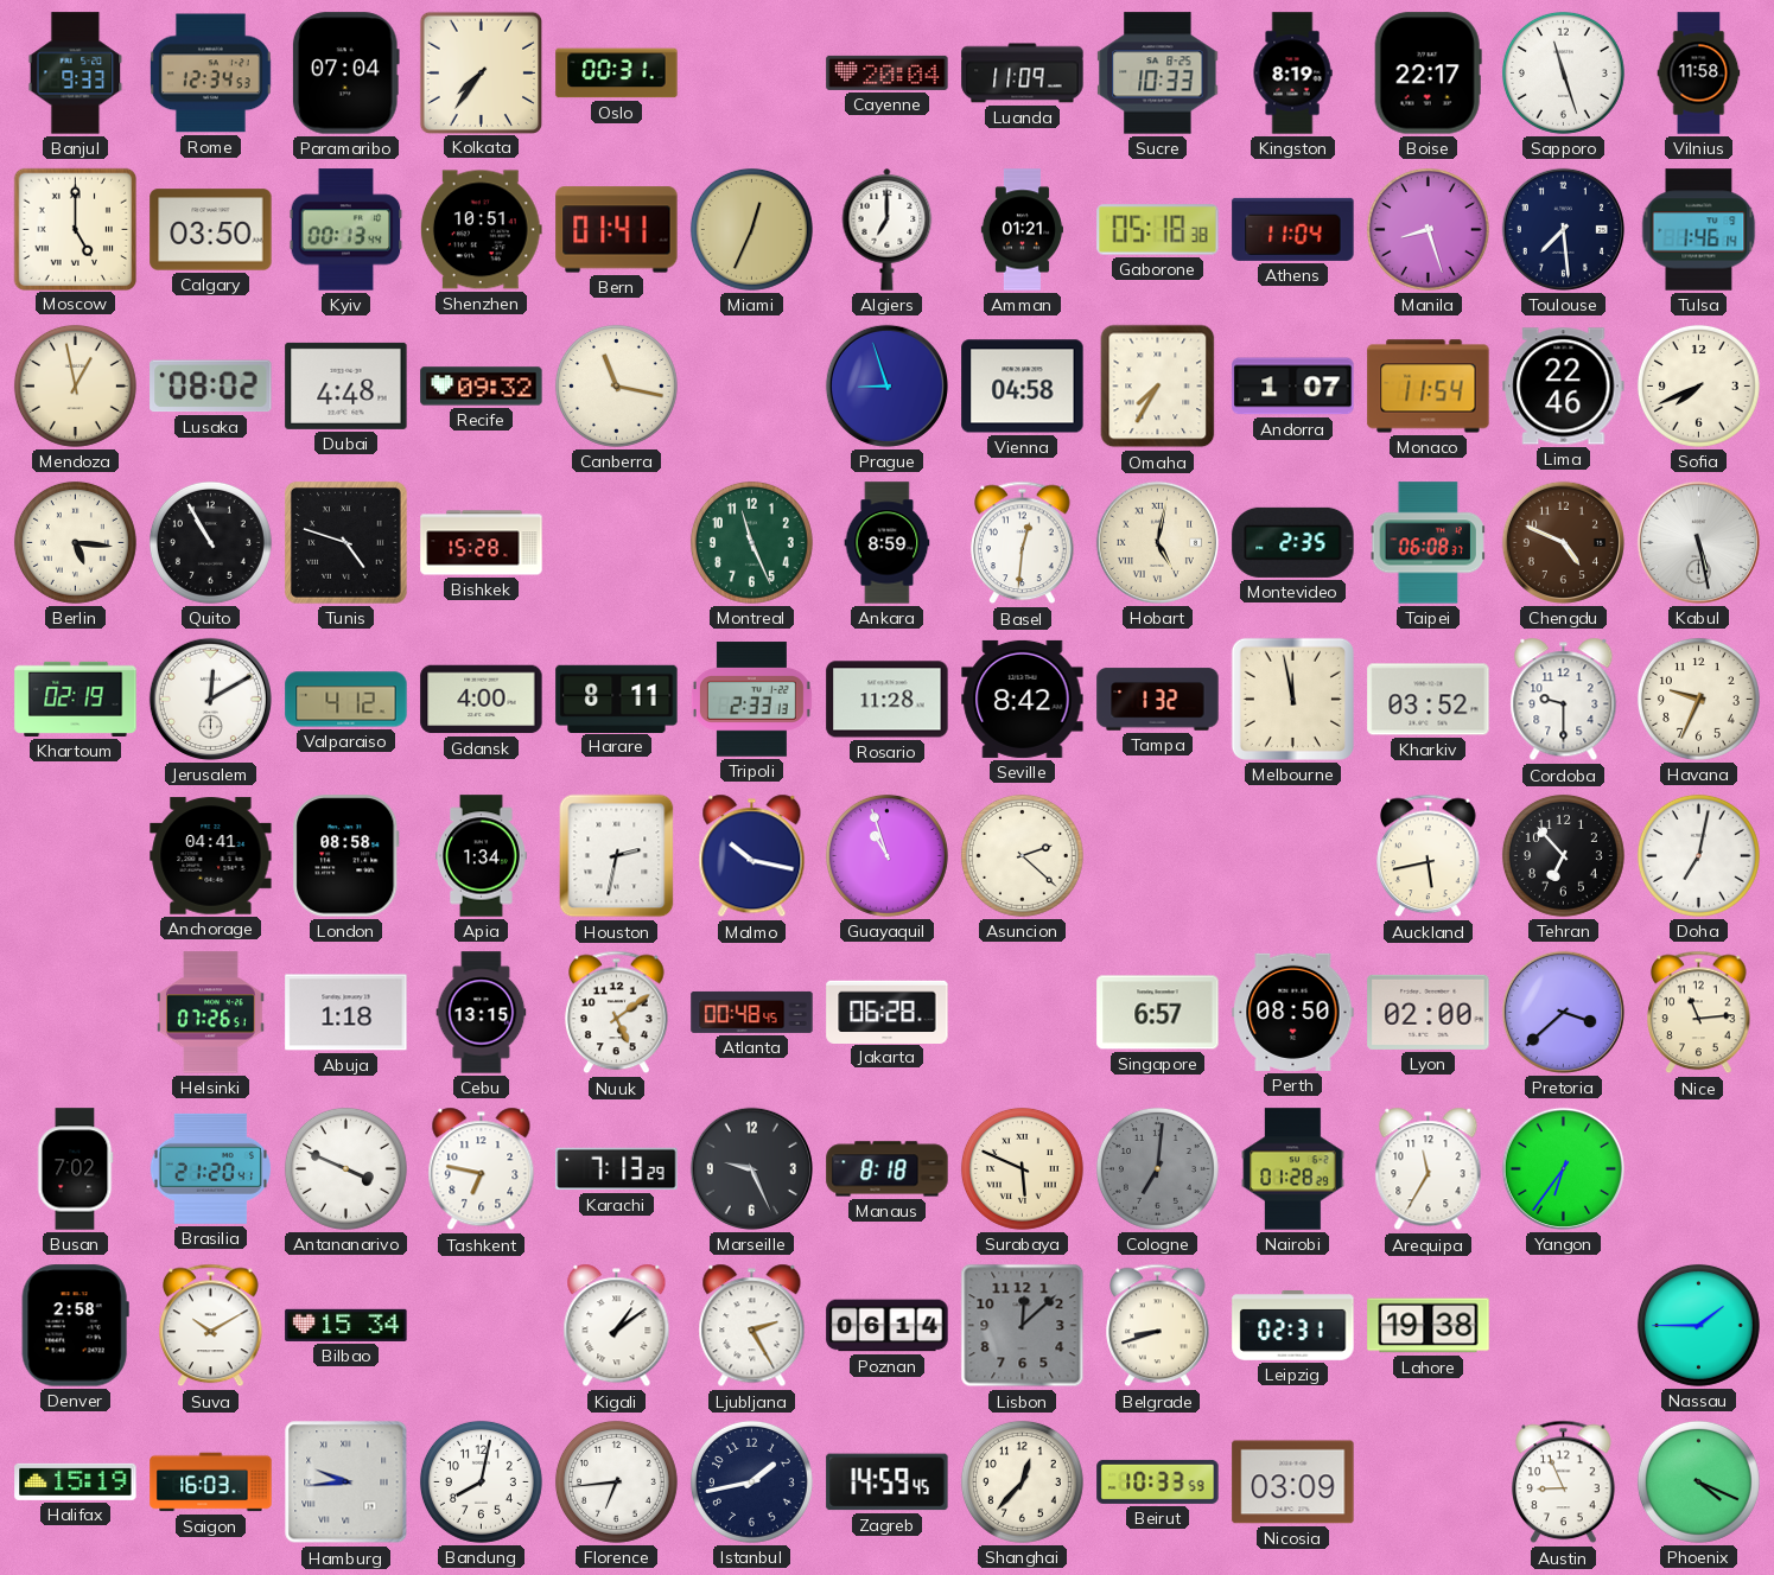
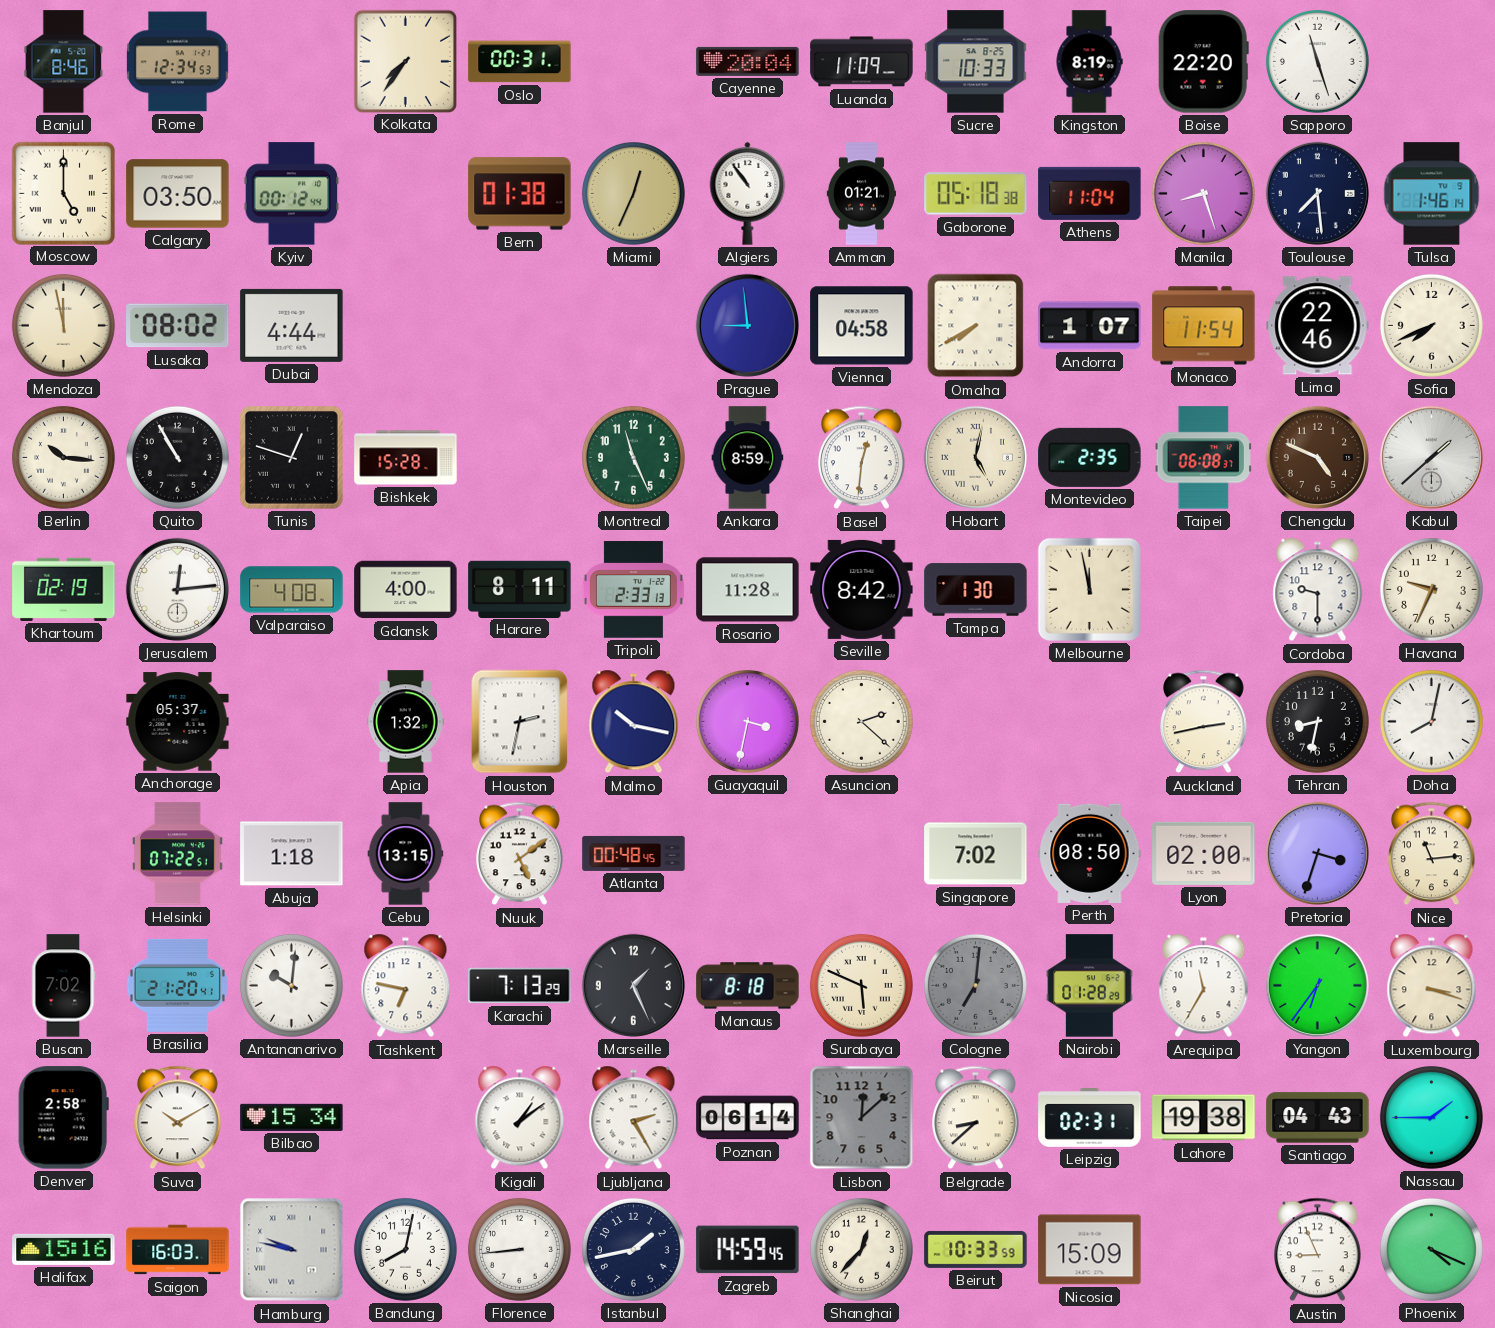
Banjul: 9:33 -> 8:46 (64, 62)
Paramaribo: 07:04 -> none (345, 74)
Boise: 22:17 -> 22:20 (1203, 62)
Vilnius: 11:58 -> none (1699, 74)
Kyiv: 00:13 -> 00:12 (292, 194)
Shenzhen: 10:51 -> none (481, 230)
Bern: 01:41 -> 01:38 (520, 194)
Algiers: 7:00 -> 10:54 (748, 193)
Mendoza: 12:58 -> 11:58 (63, 325)
Dubai: 4:48 -> 4:44 (292, 325)
Recife: 09:32 -> none (482, 387)
Canberra: 11:17 -> none (616, 385)
Prague: 8:57 -> 8:59 (747, 325)
Omaha: 7:35 -> 7:40 (976, 326)
Berlin: 5:16 -> 10:16 (63, 457)
Tunis: 4:48 -> 12:48 (292, 458)
Kabul: 5:28 -> 1:38 (1431, 457)
Jerusalem: 12:10 -> 12:14 (177, 589)
Valparaiso: 4:12 -> 4:08 (292, 590)
Tampa: 1:32 -> 1:30 (976, 590)
Kharkiv: 03:52 -> none (1429, 700)
Anchorage: 04:41 -> 05:37 (178, 722)
London: 08:58 -> none (346, 856)
Apia: 1:34 -> 1:32 (406, 722)
Guayaquil: 10:57 -> 3:32 (747, 721)
Auckland: 5:43 -> 2:43 (1204, 722)
Tehran: 6:53 -> 8:32 (1317, 721)
Doha: 7:02 -> 8:02 (1431, 721)
Helsinki: 07:26 -> 07:22 (178, 854)
Jakarta: 06:28 -> none (888, 1012)
Singapore: 6:57 -> 7:02 (976, 854)
Pretoria: 3:38 -> 3:33 (1317, 853)
Antananarivo: 3:49 -> 10:01 (291, 985)
Marseille: 9:26 -> 1:26 (633, 985)
Luxembourg: none -> 3:18 (1432, 986)
Belgrade: 8:42 -> 8:38 (976, 1118)
Santiago: none -> 04:43 (1318, 1118)
Halifax: 15:19 -> 15:16 (64, 1249)
Hamburg: 9:44 -> 9:47 (292, 1250)
Florence: 6:44 -> 8:44 (519, 1249)
Nicosia: 03:09 -> 15:09 (1090, 1250)
